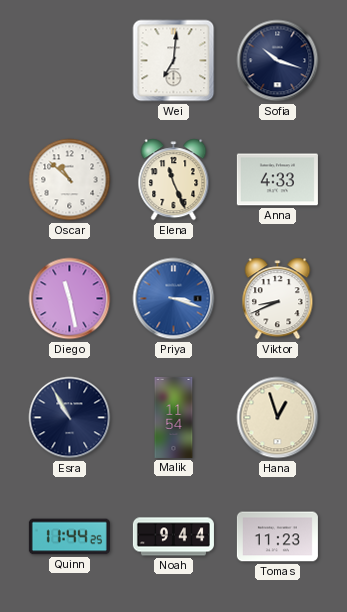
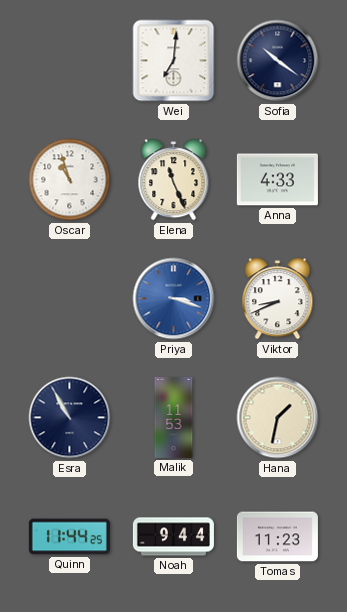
Sofia: 10:18 -> 10:21 (278, 61)
Oscar: 10:52 -> 10:57 (70, 180)
Diego: 11:28 -> none (70, 299)
Malik: 11:54 -> 11:53 (174, 417)
Hana: 12:57 -> 1:32 (278, 418)
